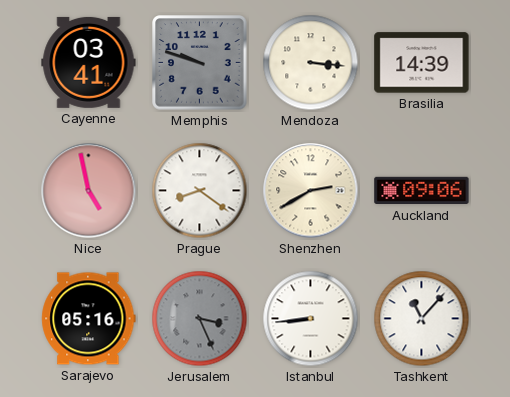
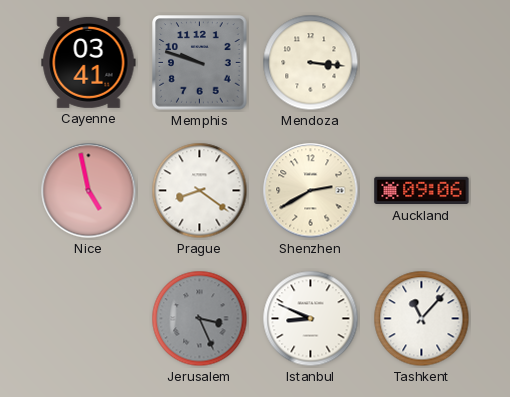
Brasilia: 14:39 -> none (422, 63)
Sarajevo: 05:16 -> none (89, 319)
Istanbul: 8:44 -> 8:49 (311, 319)
